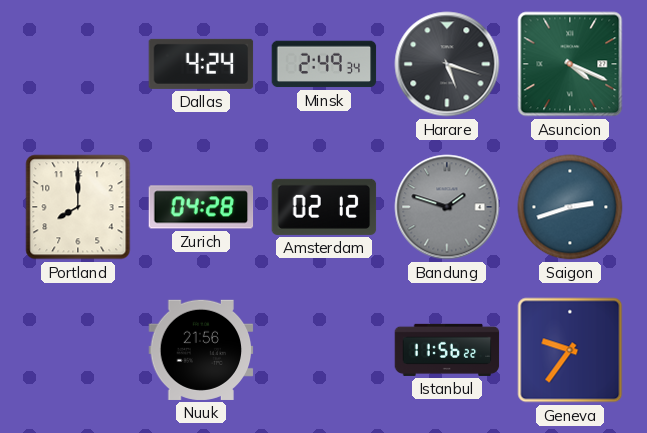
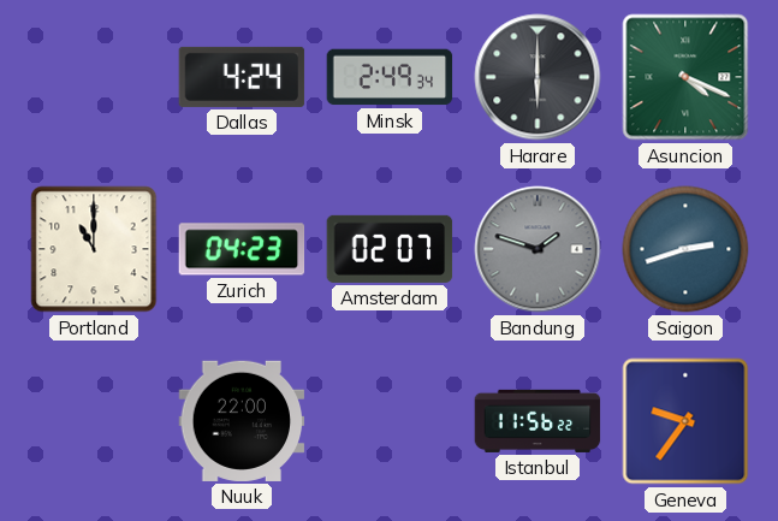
Harare: 5:18 -> 6:00 (538, 77)
Portland: 8:00 -> 11:00 (94, 249)
Zurich: 04:28 -> 04:23 (242, 249)
Amsterdam: 02:12 -> 02:07 (390, 249)
Nuuk: 21:56 -> 22:00 (242, 421)
